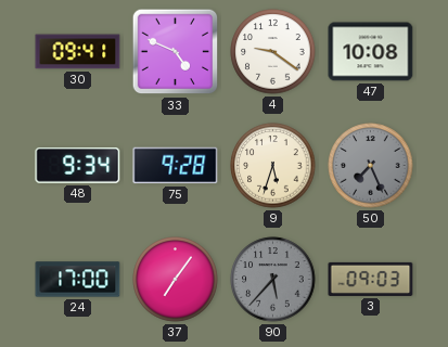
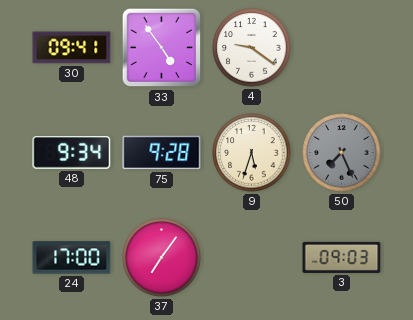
33: 4:49 -> 4:54 (162, 48)
47: 10:08 -> none (371, 52)
90: 5:37 -> none (273, 280)
